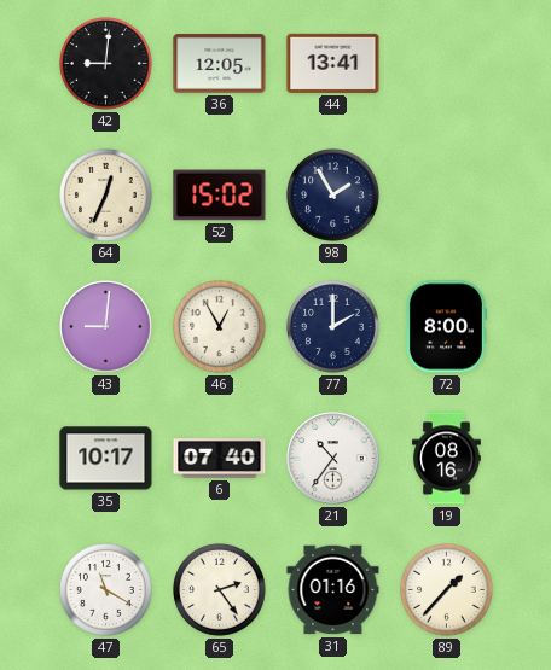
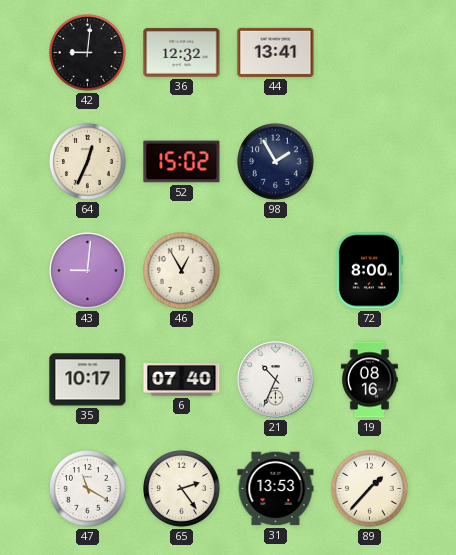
36: 12:05 -> 12:32 (182, 53)
77: 2:00 -> none (333, 327)
21: 10:36 -> 10:34 (276, 380)
31: 01:16 -> 13:53 (276, 489)
